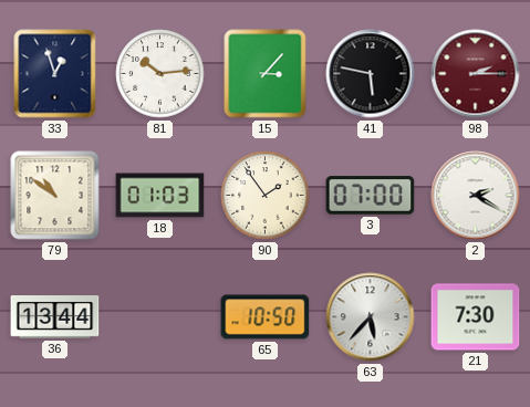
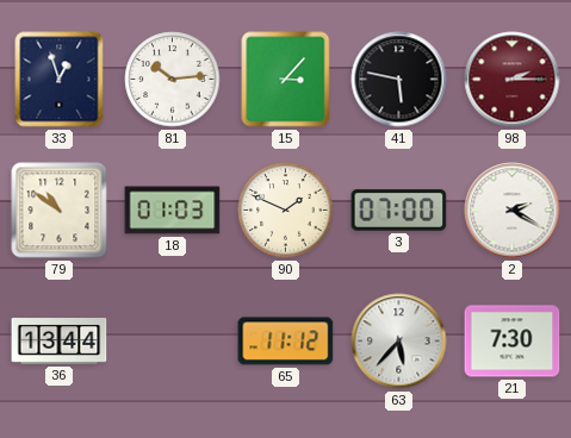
90: 1:54 -> 1:49 (286, 211)
65: 10:50 -> 11:12 (286, 342)
